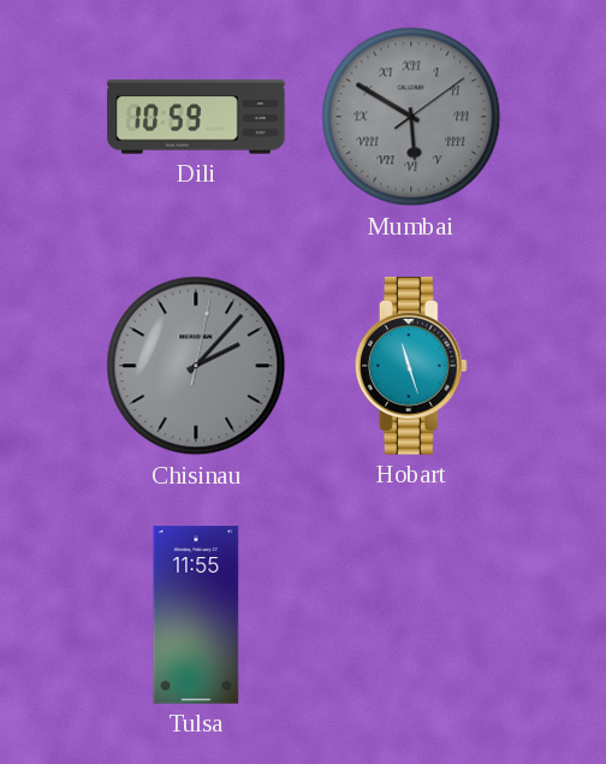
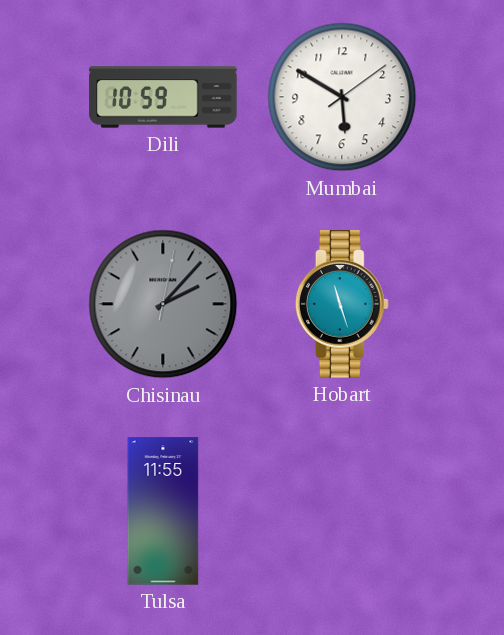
Mumbai dial: grey -> white (342, 97)
Mumbai numerals: Roman -> Arabic (342, 97)
